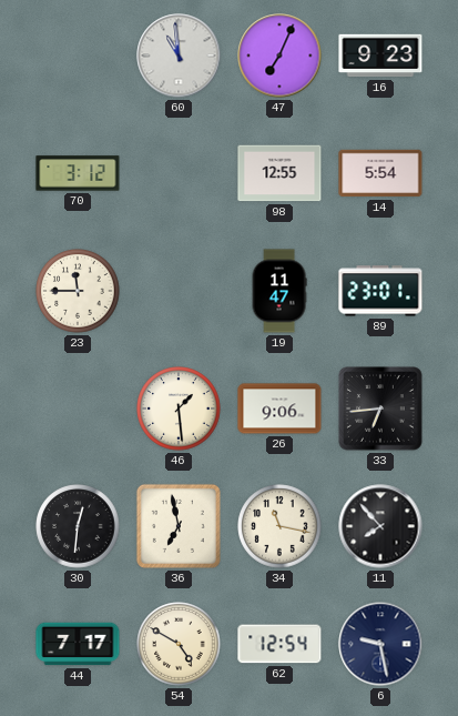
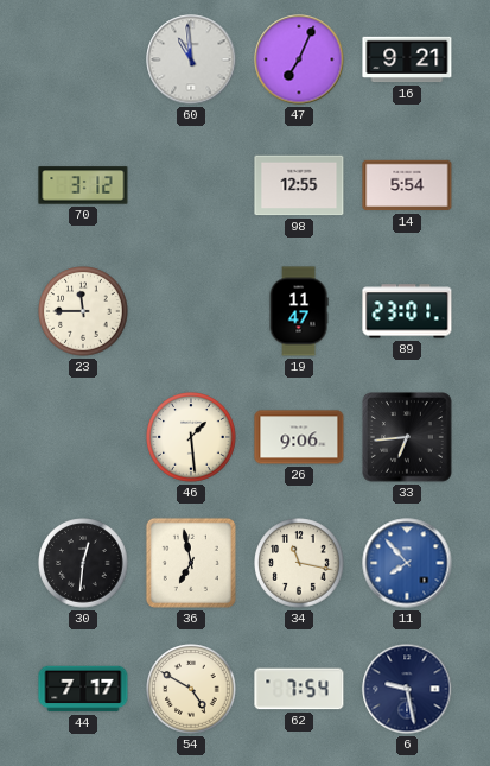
16: 9:23 -> 9:21 (407, 59)
11 dial: black -> blue (407, 563)
62: 12:54 -> 7:54 (299, 689)
